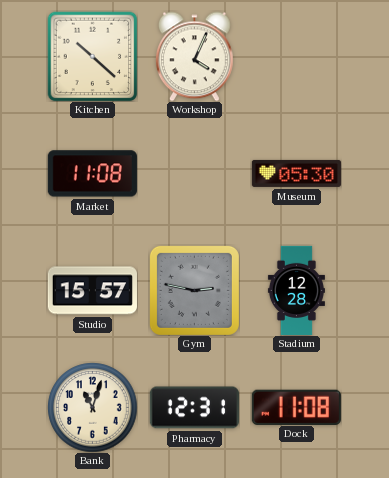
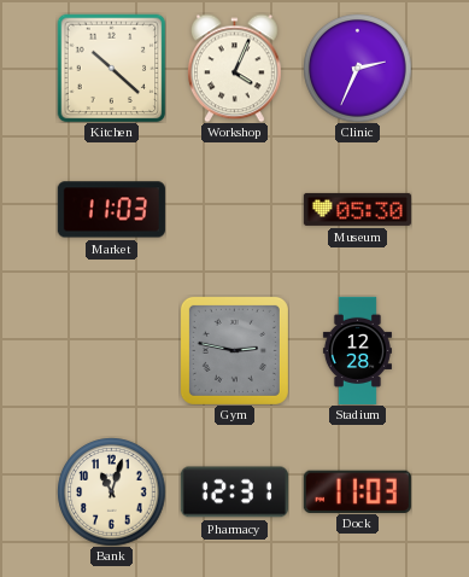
Clinic: none -> 2:34 (357, 68)
Market: 11:08 -> 11:03 (111, 210)
Studio: 15:57 -> none (92, 291)
Dock: 11:08 -> 11:03 (357, 491)
